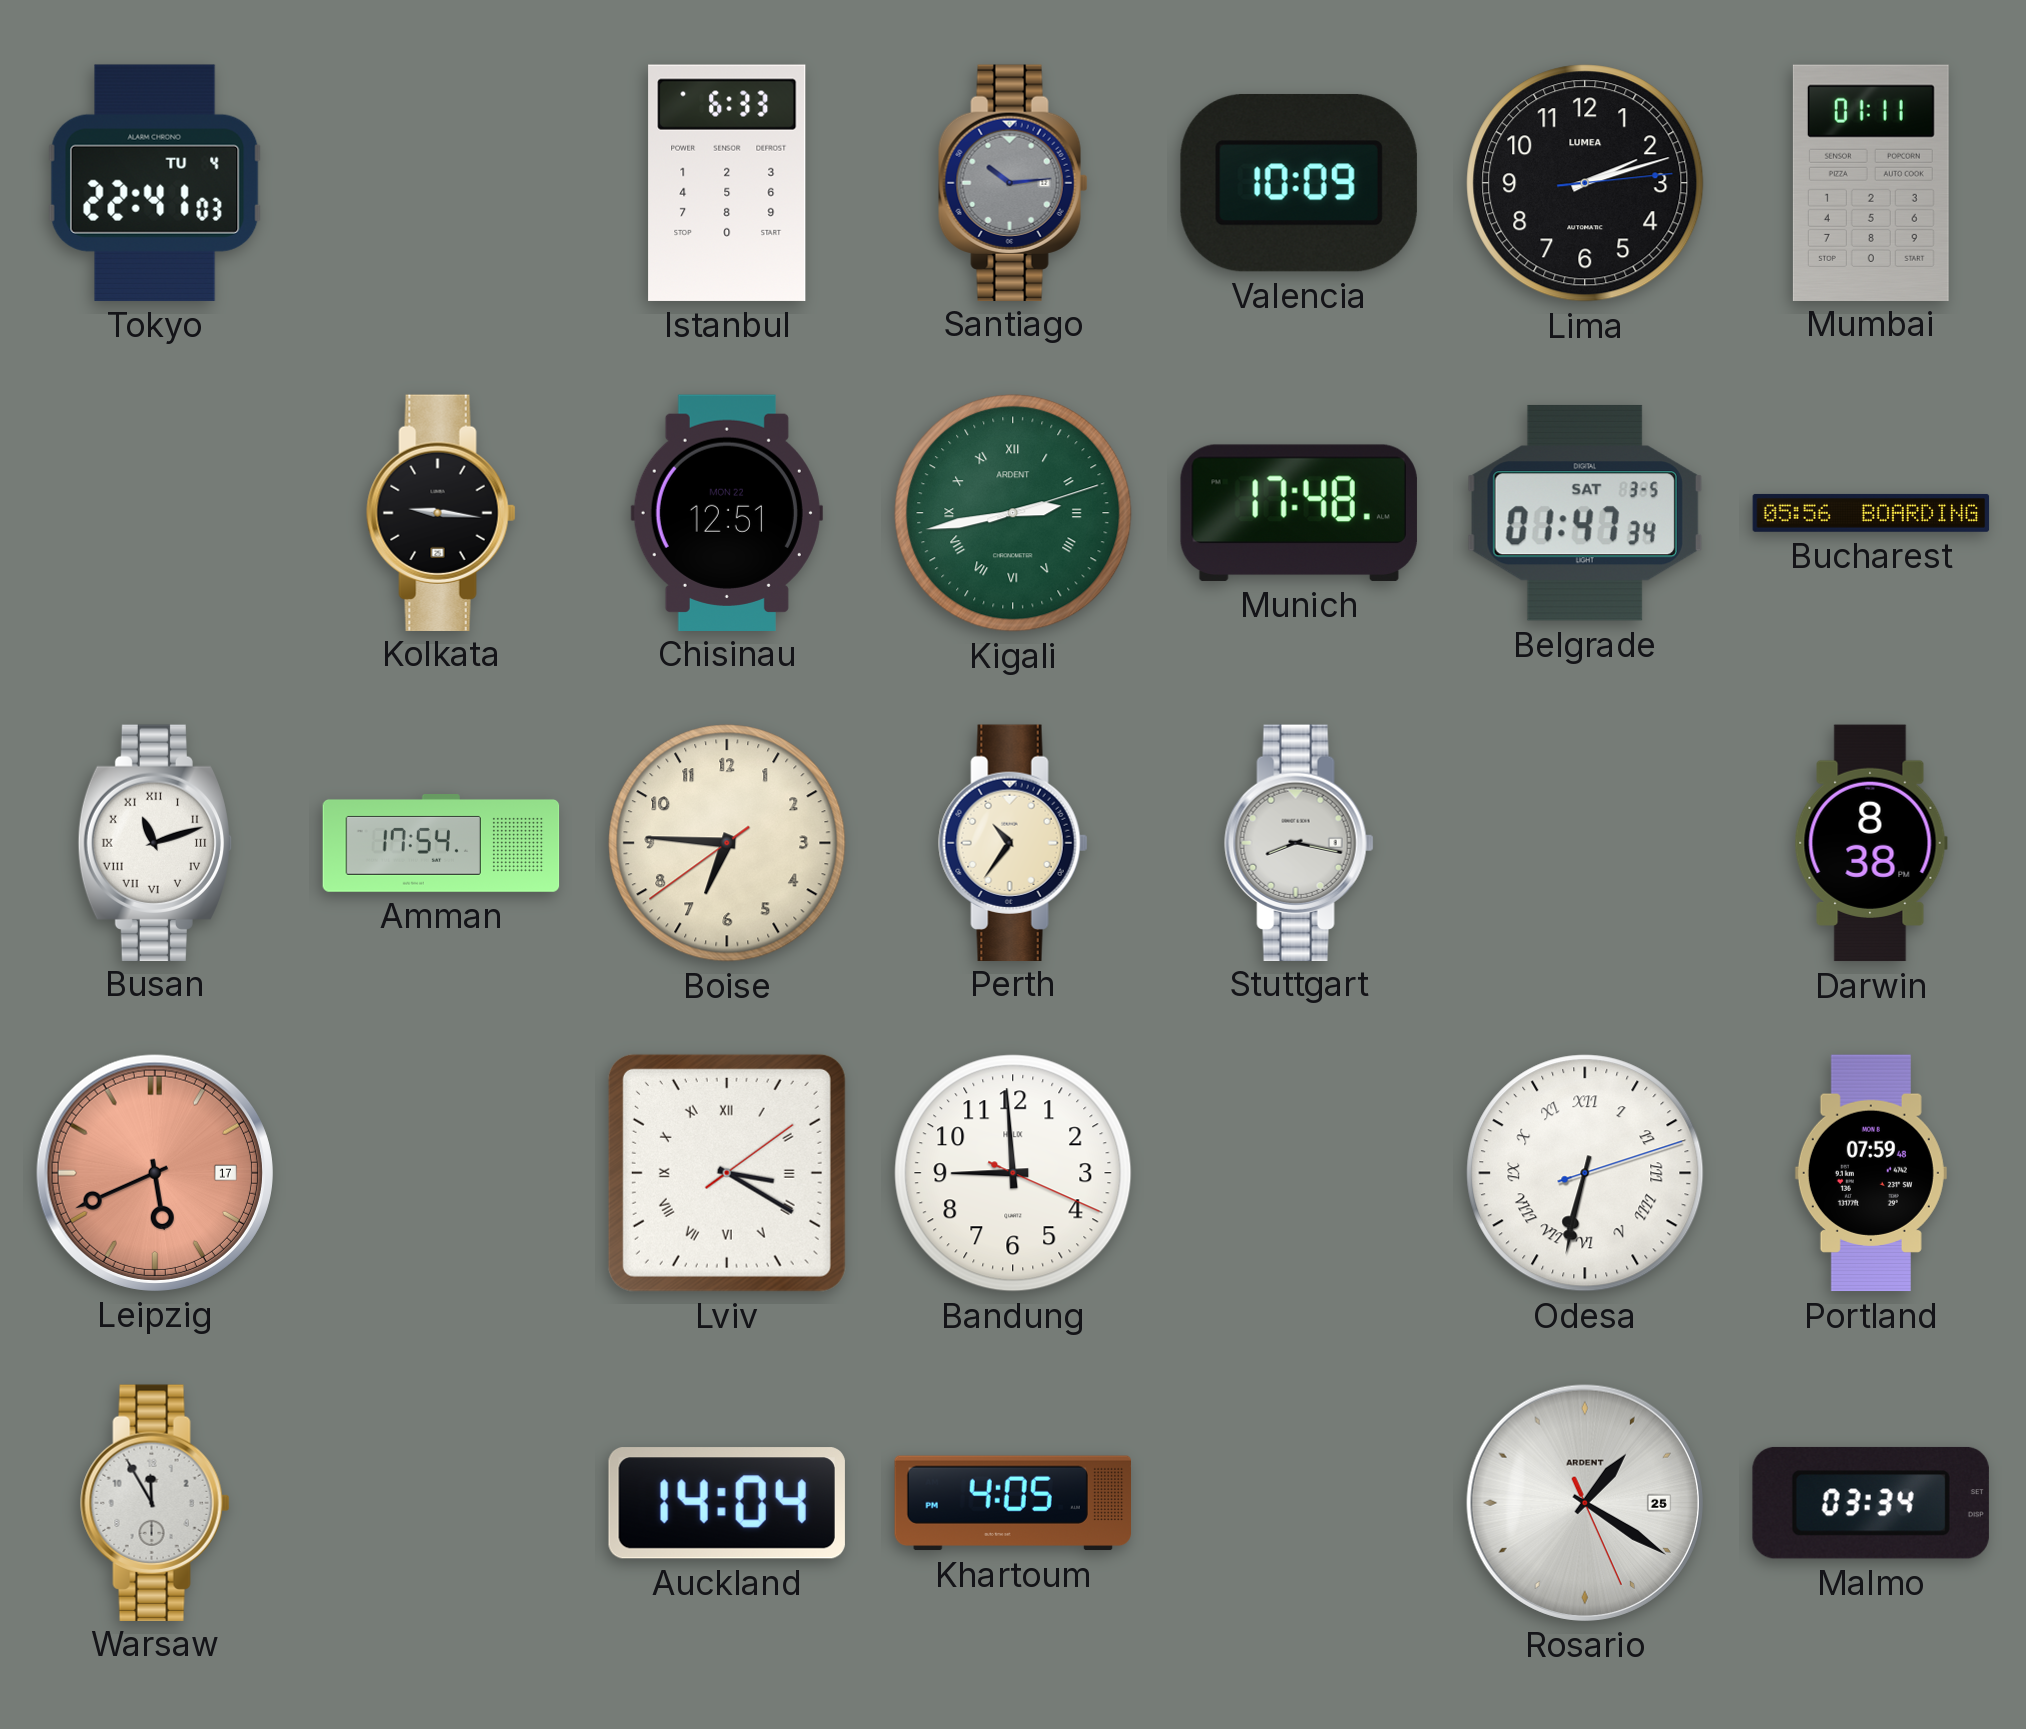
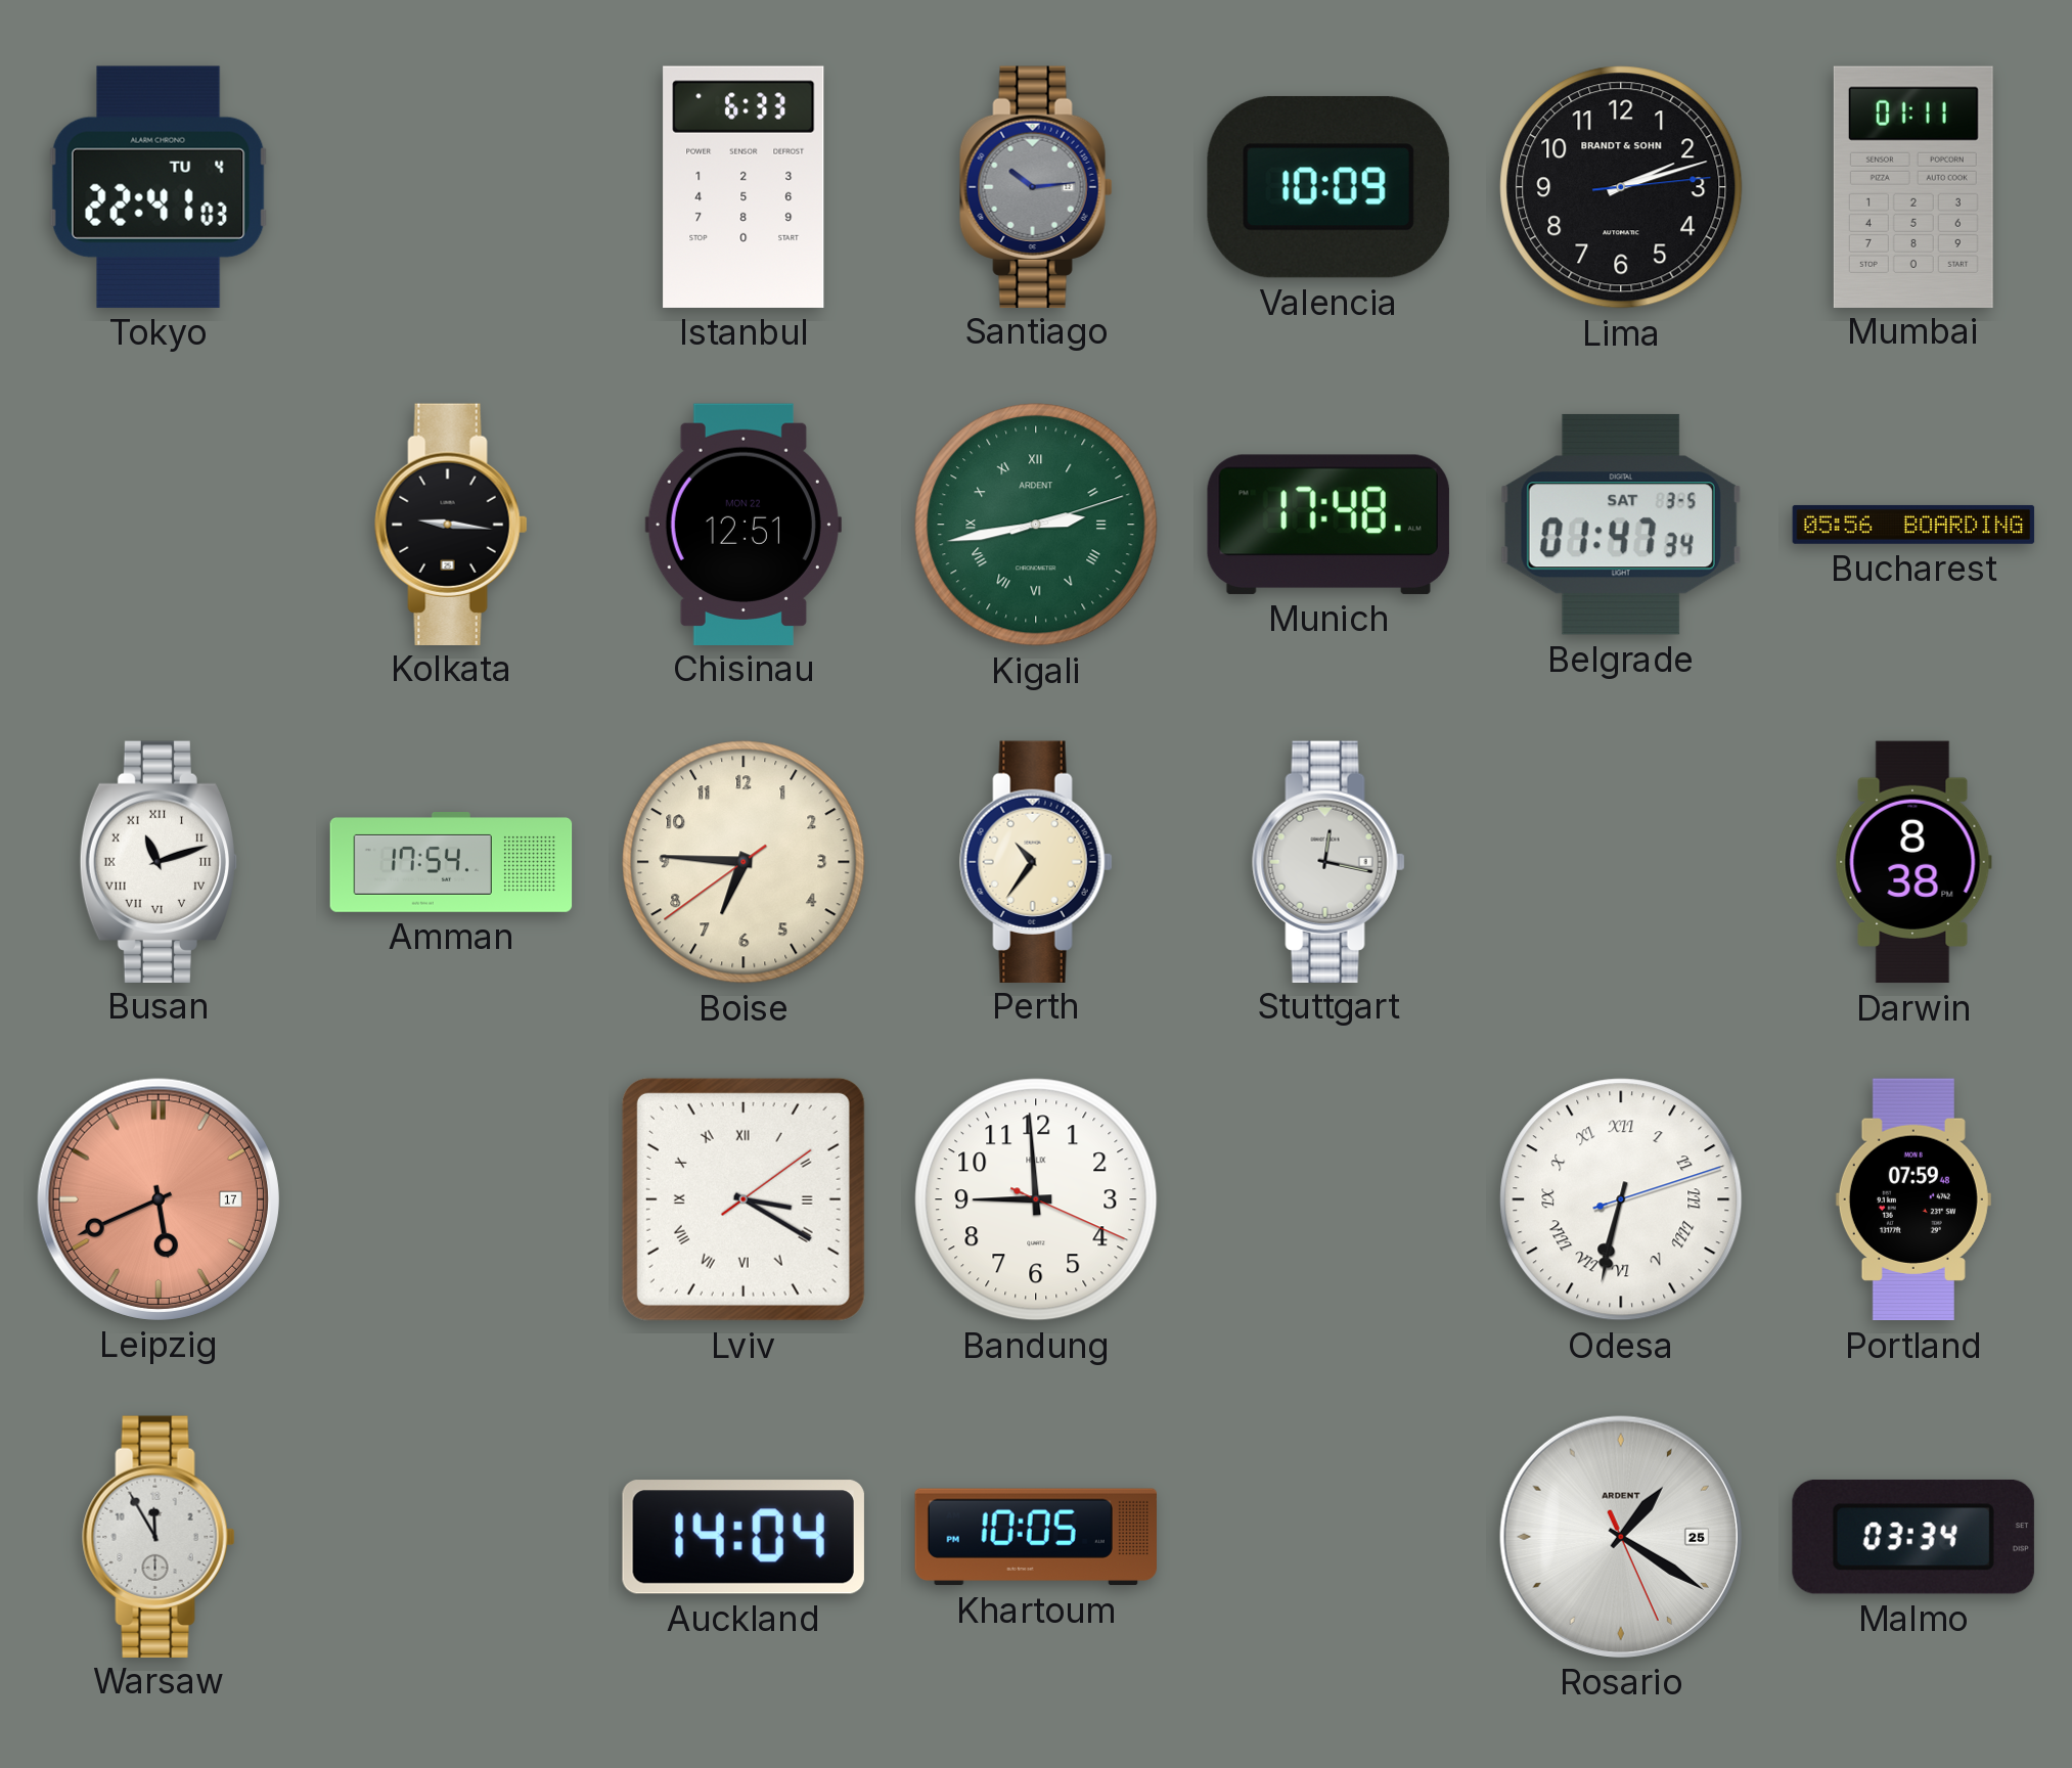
Lima brand: LUMEA -> BRANDT & SOHN (1621, 187)
Stuttgart: 8:17 -> 12:17 (1328, 861)
Khartoum: 4:05 -> 10:05 (1035, 1537)
